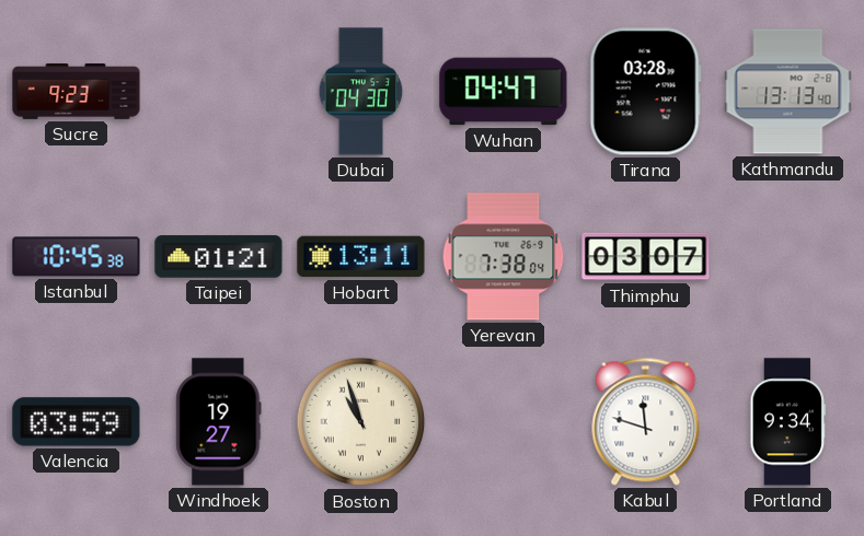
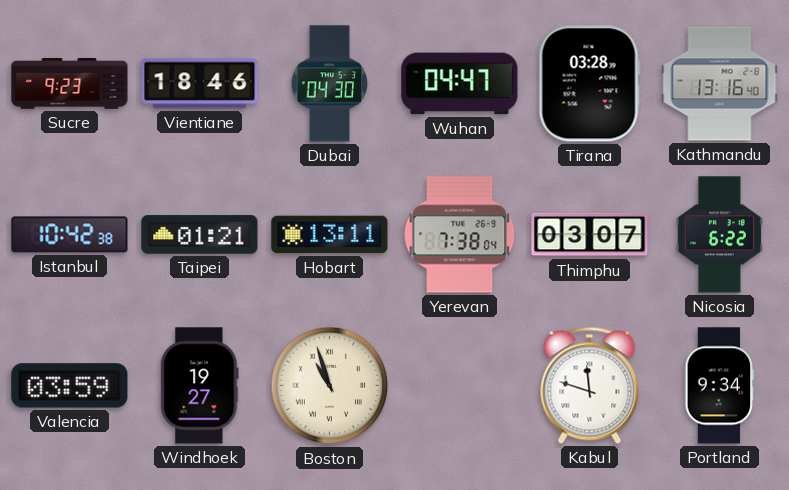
Vientiane: none -> 18:46 (200, 84)
Kathmandu: 13:13 -> 13:16 (720, 84)
Istanbul: 10:45 -> 10:42 (70, 235)
Nicosia: none -> 6:22 (719, 235)
